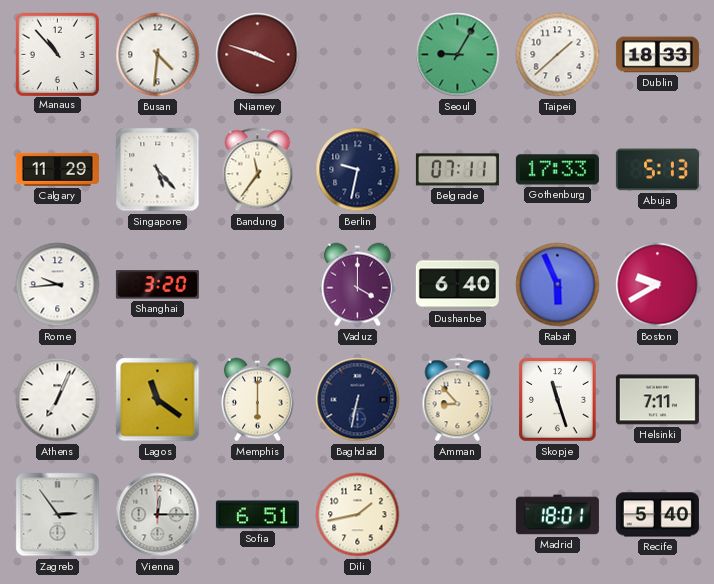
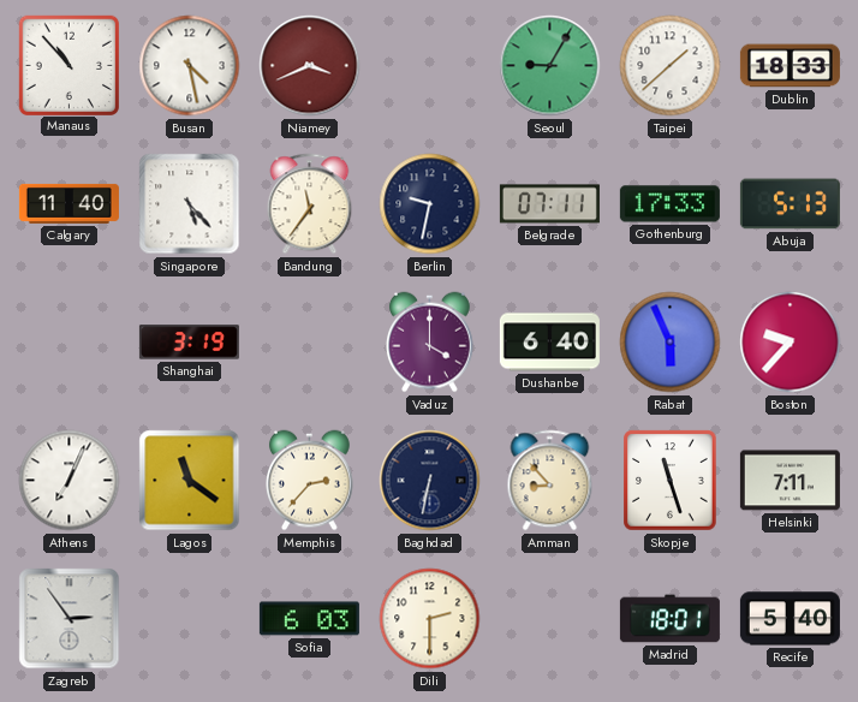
Busan: 4:31 -> 4:28 (190, 66)
Niamey: 3:48 -> 3:41 (310, 66)
Calgary: 11:29 -> 11:40 (68, 203)
Rome: 9:44 -> none (58, 285)
Shanghai: 3:20 -> 3:19 (189, 343)
Boston: 9:40 -> 9:37 (791, 343)
Memphis: 6:00 -> 2:37 (310, 481)
Vienna: 12:15 -> none (158, 515)
Sofia: 6:51 -> 6:03 (309, 619)
Dili: 1:43 -> 2:30 (430, 619)
